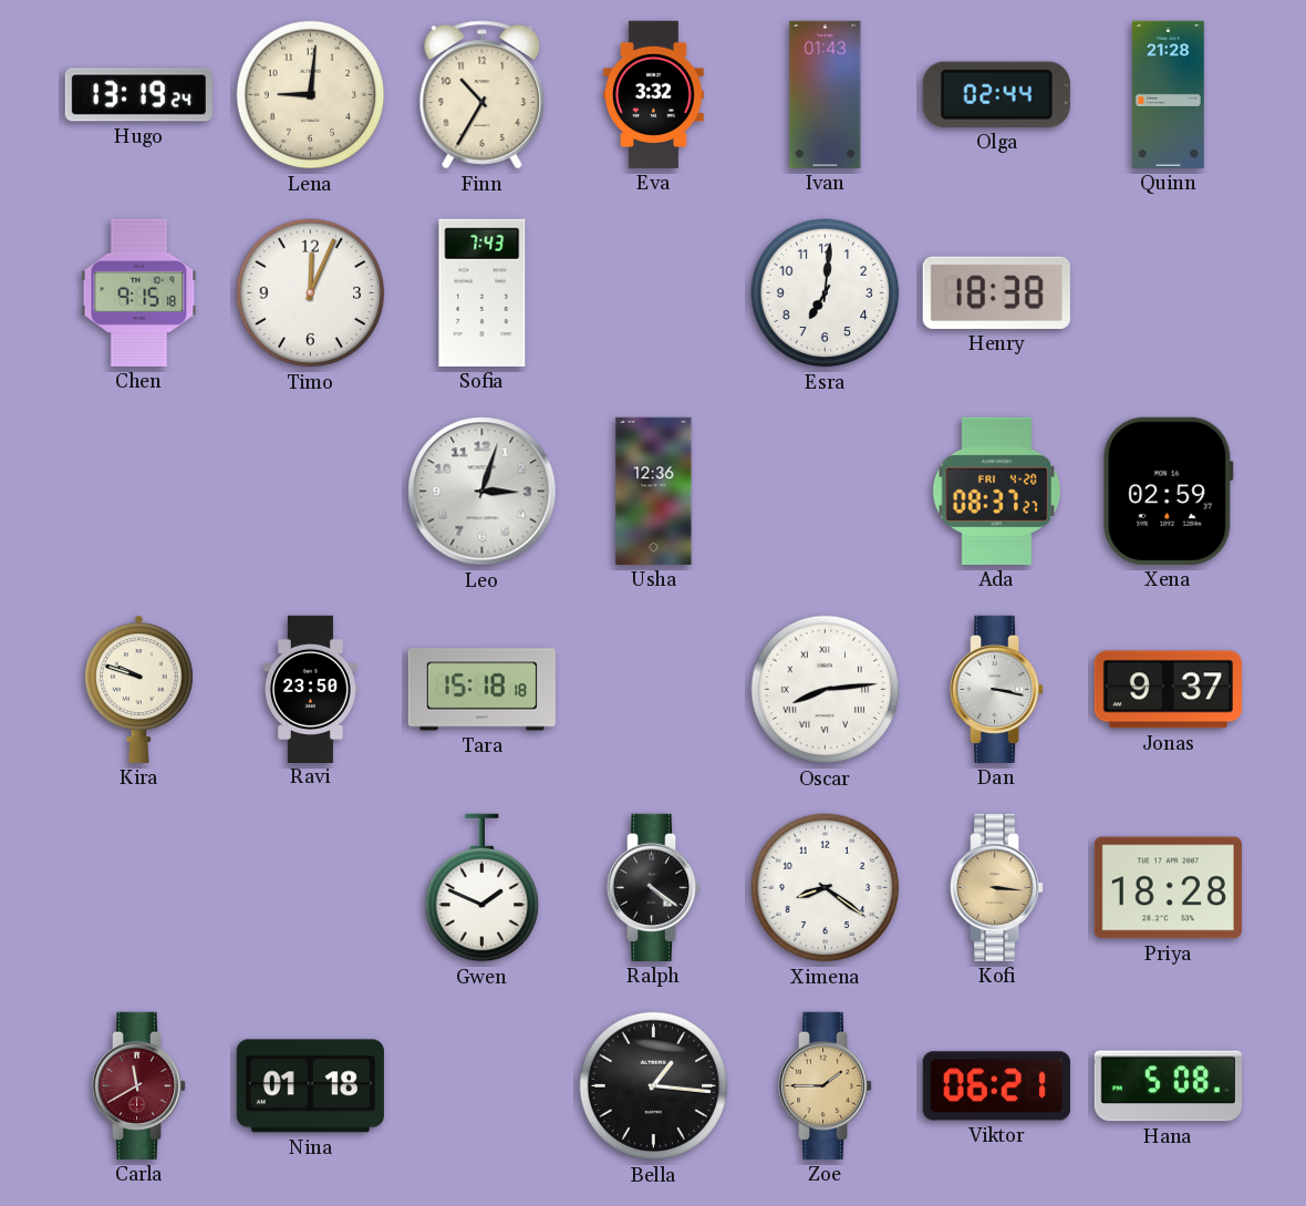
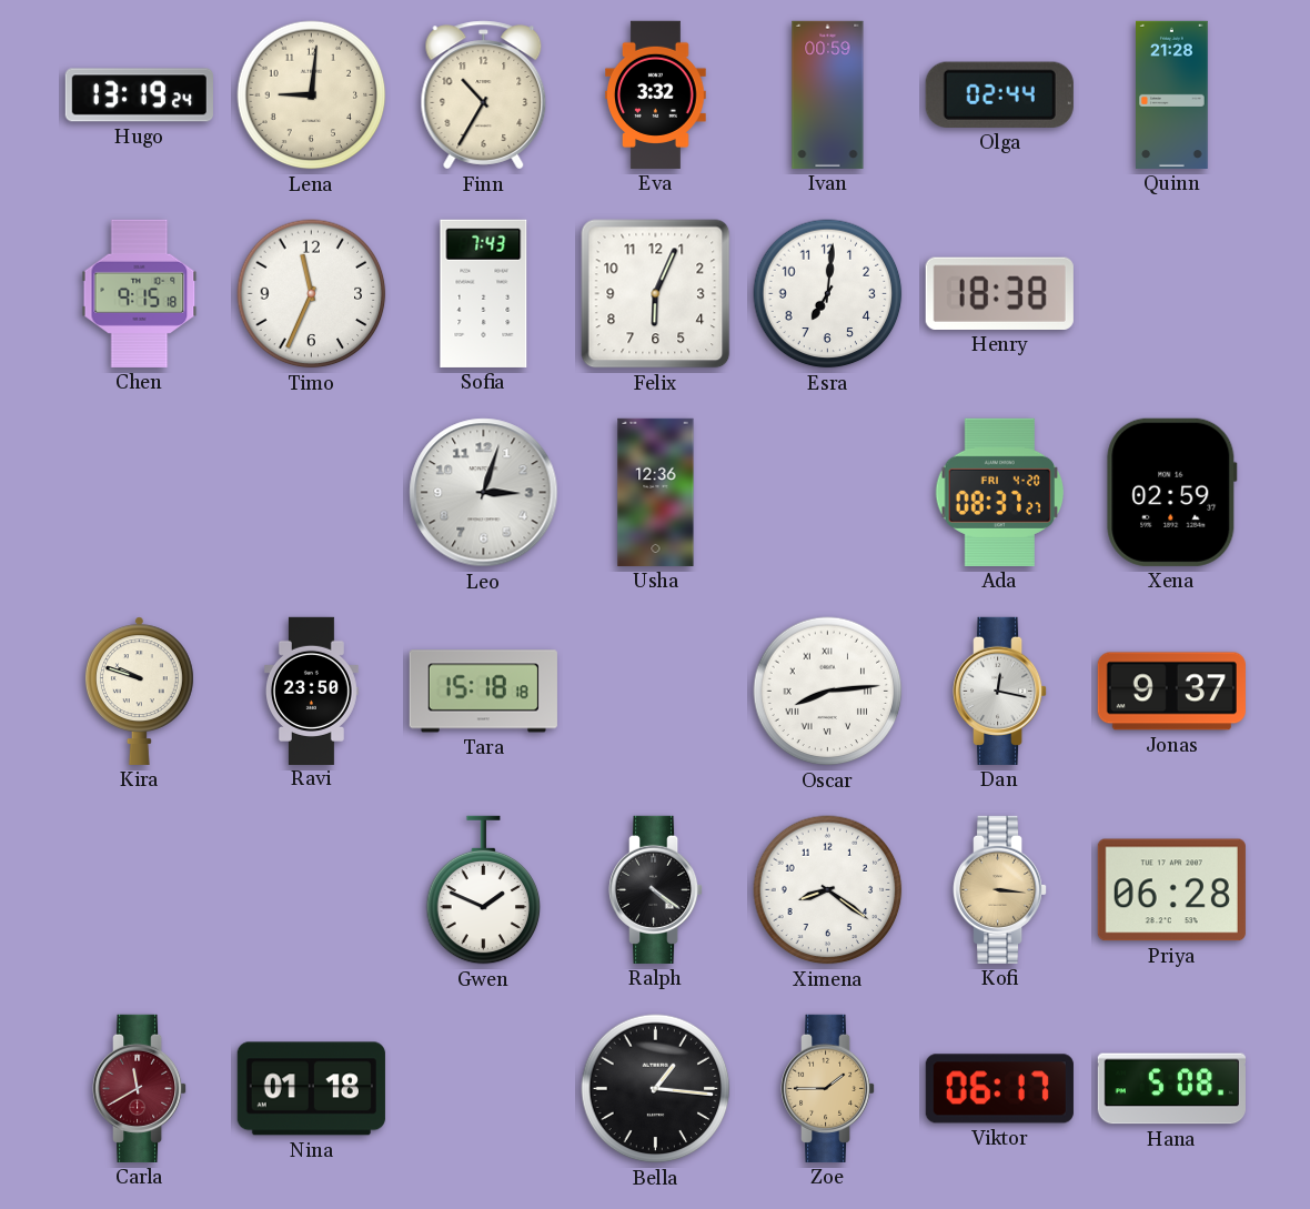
Ivan: 01:43 -> 00:59 (828, 94)
Timo: 12:04 -> 11:34 (312, 294)
Felix: none -> 6:04 (656, 294)
Dan: 3:17 -> 12:17 (1001, 691)
Priya: 18:28 -> 06:28 (1171, 890)
Viktor: 06:21 -> 06:17 (999, 1089)
